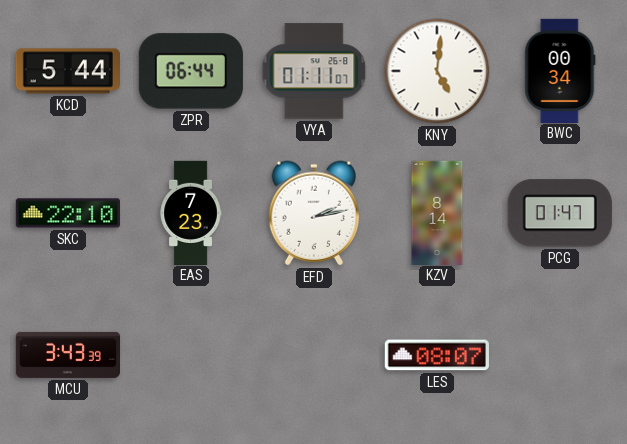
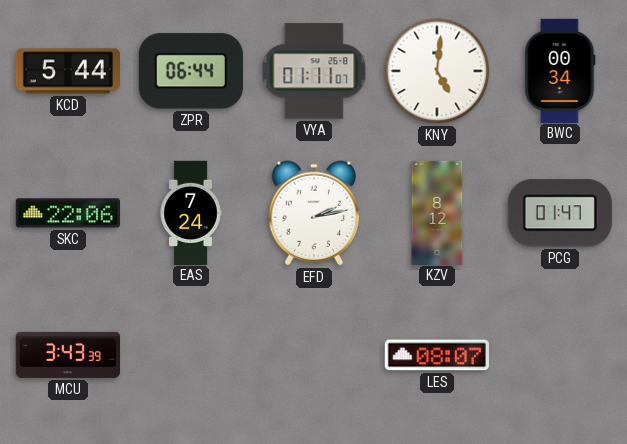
SKC: 22:10 -> 22:06 (67, 213)
EAS: 7:23 -> 7:24 (191, 212)
KZV: 8:14 -> 8:12 (437, 212)
